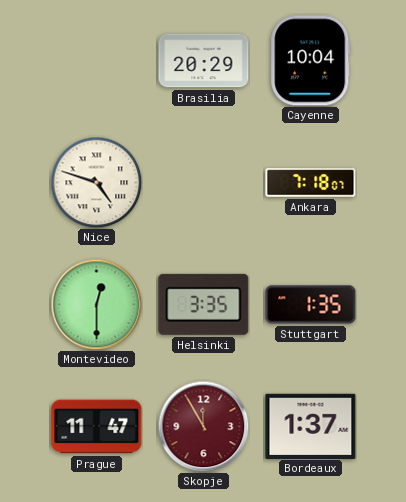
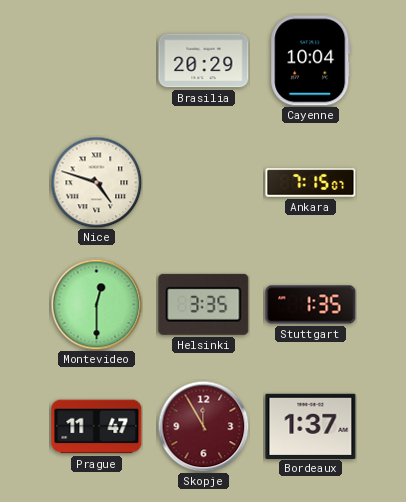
Ankara: 7:18 -> 7:15 (311, 183)
